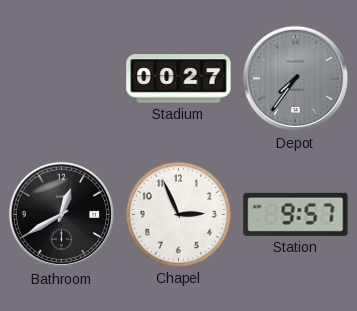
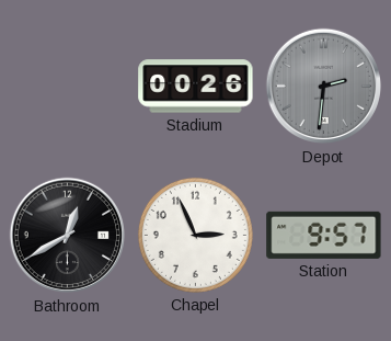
Stadium: 00:27 -> 00:26 (196, 87)
Depot: 7:36 -> 2:31 (324, 87)
